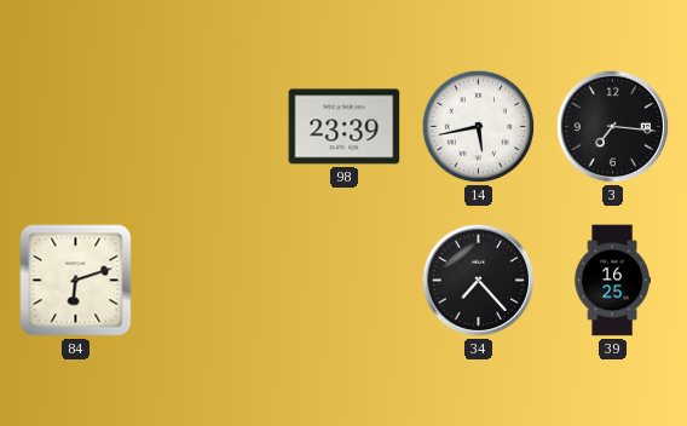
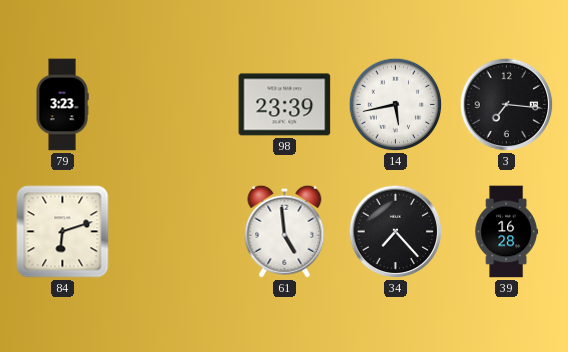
79: none -> 3:23 (62, 105)
61: none -> 4:59 (285, 231)
39: 16:25 -> 16:28 (506, 232)
